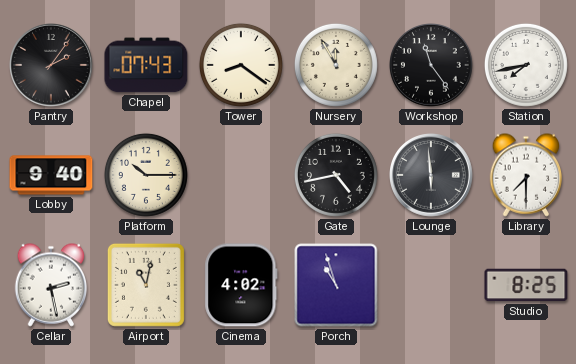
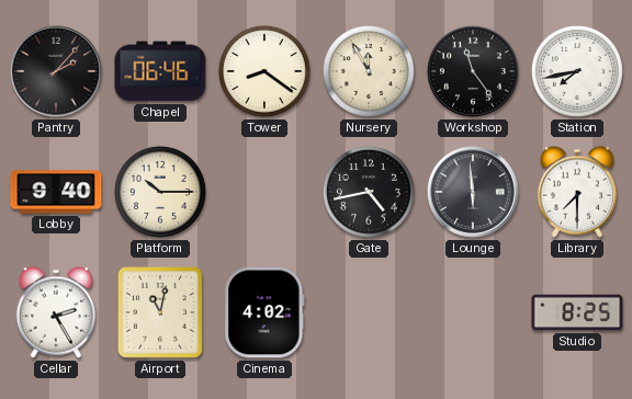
Pantry: 2:06 -> 2:07 (57, 72)
Chapel: 07:43 -> 06:46 (160, 71)
Cellar: 2:28 -> 2:25 (56, 312)
Porch: 10:57 -> none (336, 285)
